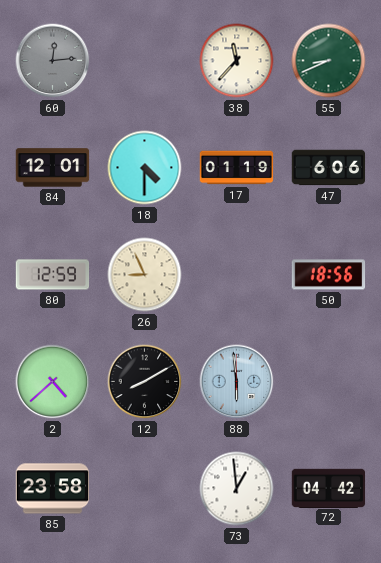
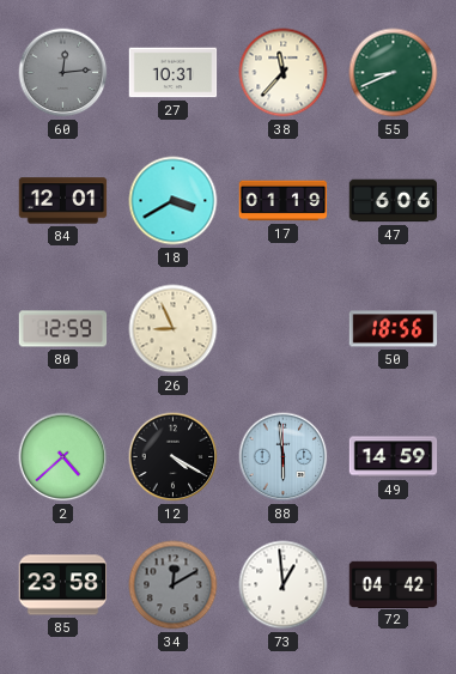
27: none -> 10:31 (174, 73)
18: 4:30 -> 3:40 (174, 201)
12: 8:10 -> 4:20 (174, 457)
49: none -> 14:59 (394, 457)
34: none -> 12:10 (174, 585)
